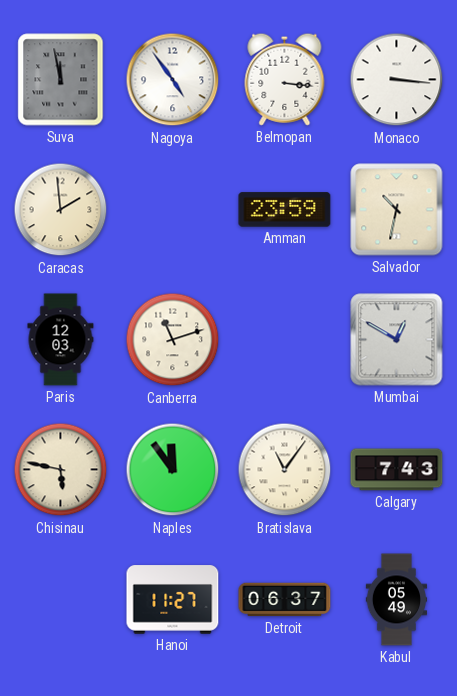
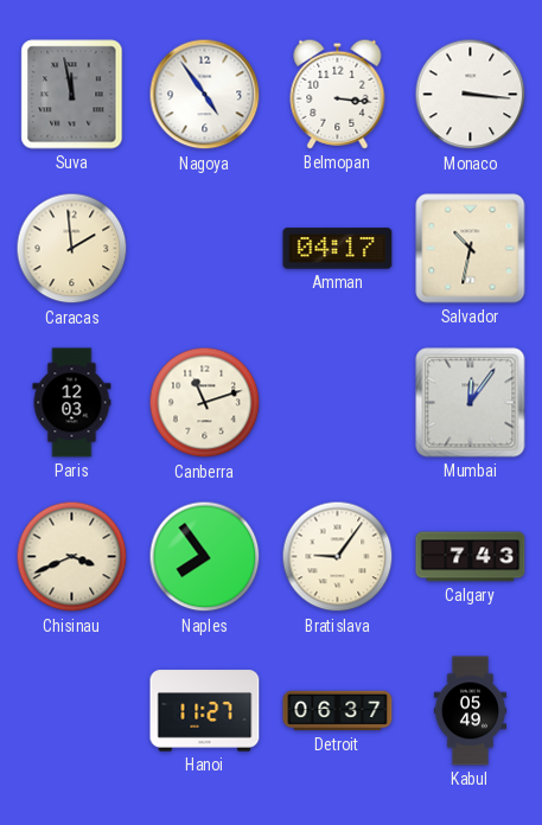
Amman: 23:59 -> 04:17 (338, 249)
Mumbai: 12:50 -> 12:06 (471, 403)
Chisinau: 5:47 -> 3:41 (72, 557)
Naples: 11:54 -> 7:54 (205, 557)
Bratislava: 11:06 -> 9:06 (338, 557)
